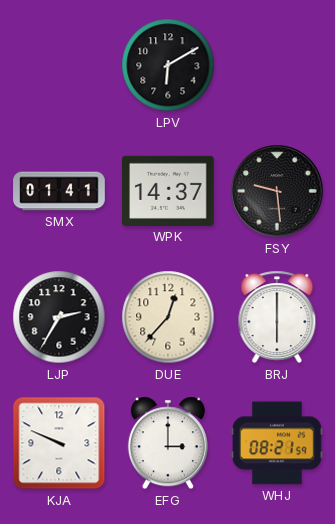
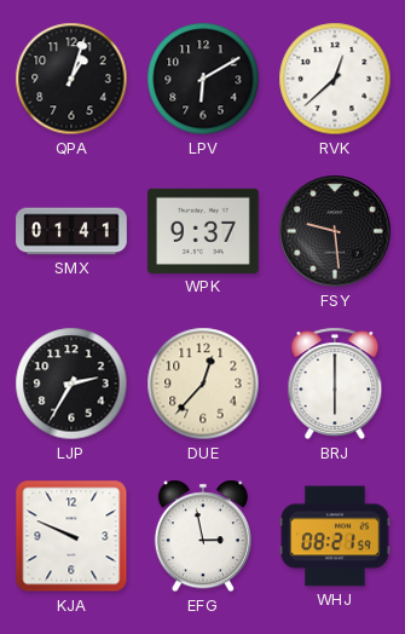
QPA: none -> 1:03 (71, 79)
RVK: none -> 12:38 (335, 79)
WPK: 14:37 -> 9:37 (204, 231)
EFG: 3:00 -> 2:58 (203, 536)
